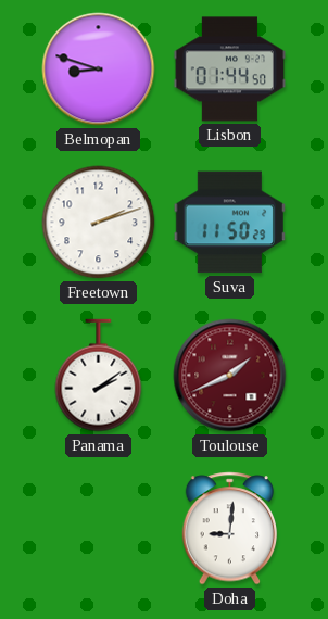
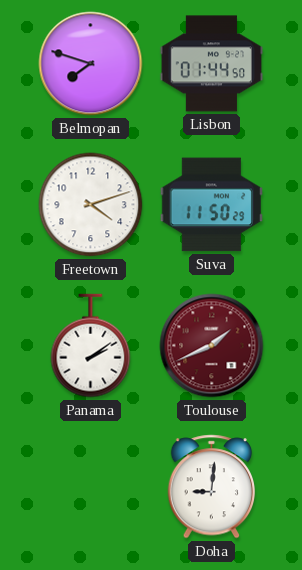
Belmopan: 8:48 -> 7:48 (91, 64)
Freetown: 2:12 -> 4:12 (91, 205)
